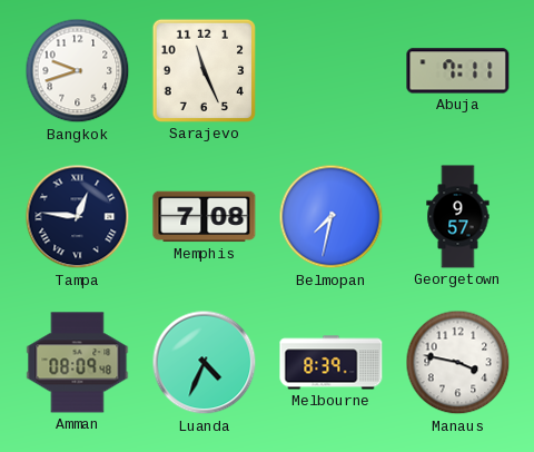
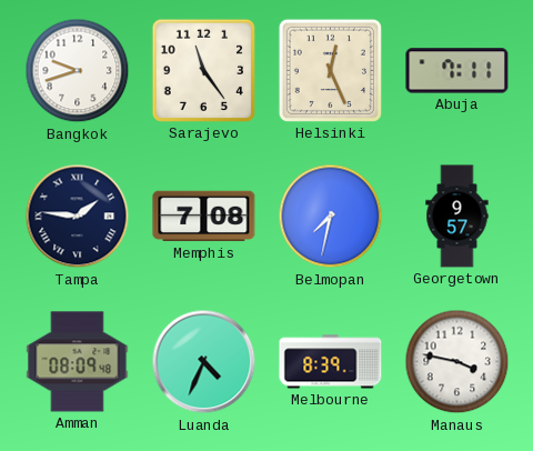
Sarajevo: 11:26 -> 11:24 (203, 70)
Helsinki: none -> 12:26 (330, 70)
Tampa: 12:46 -> 1:46 (78, 217)
